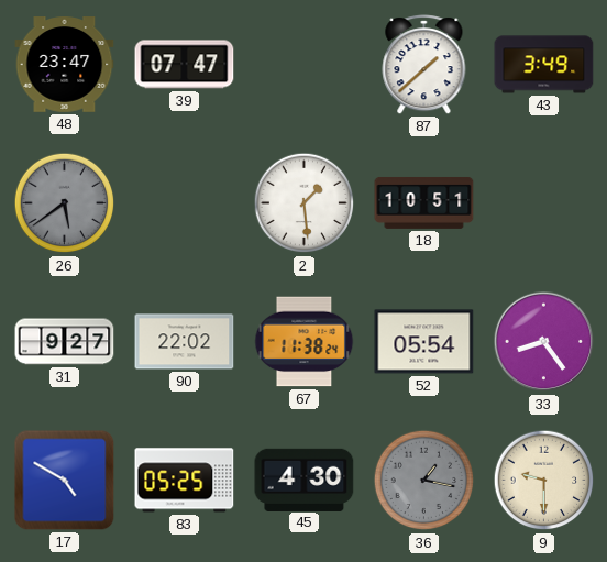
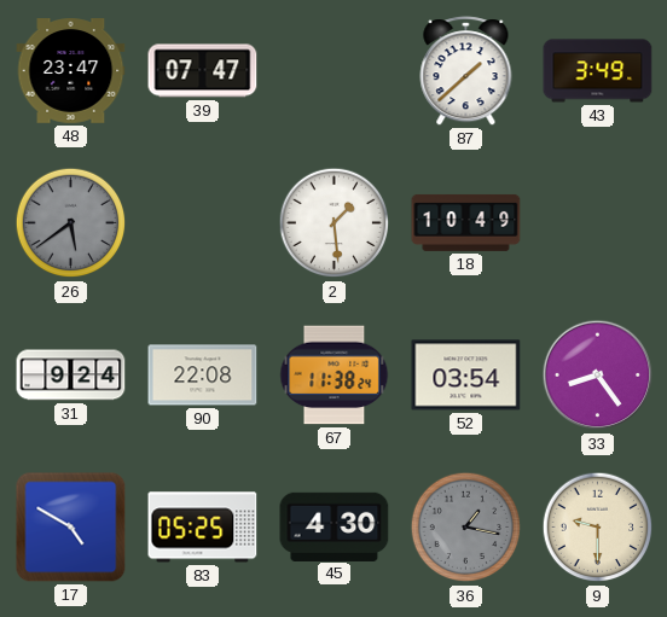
18: 10:51 -> 10:49 (466, 222)
31: 9:27 -> 9:24 (71, 376)
90: 22:02 -> 22:08 (203, 376)
52: 05:54 -> 03:54 (466, 376)
